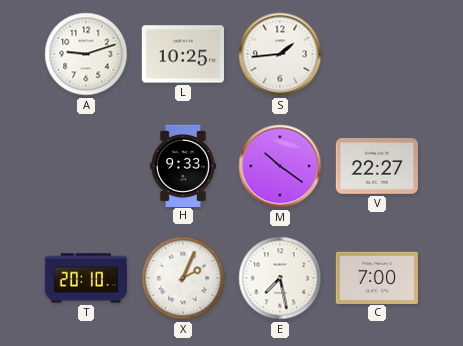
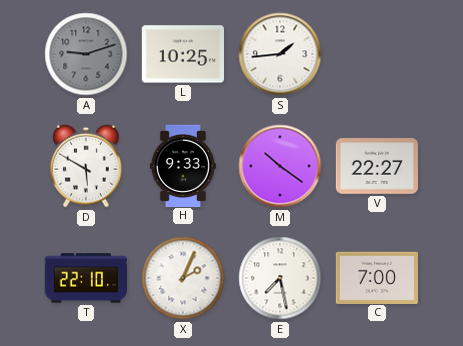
A dial: white -> grey (86, 54)
D: none -> 5:50 (86, 166)
T: 20:10 -> 22:10 (85, 278)
